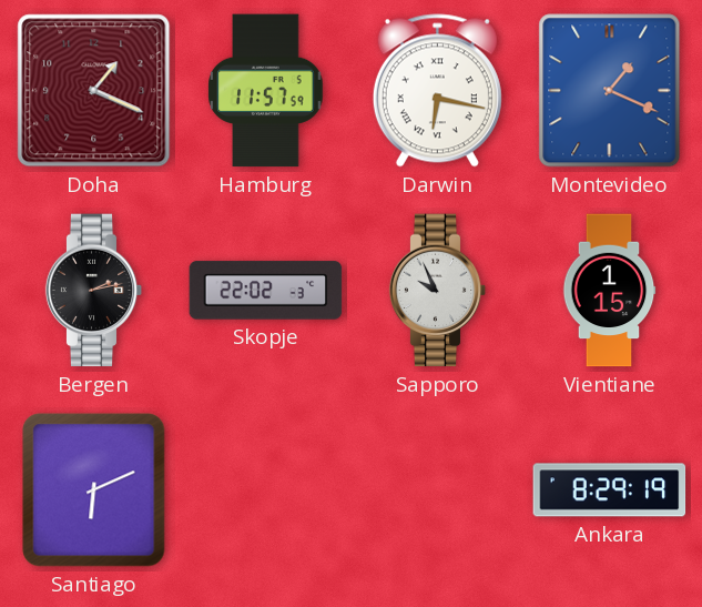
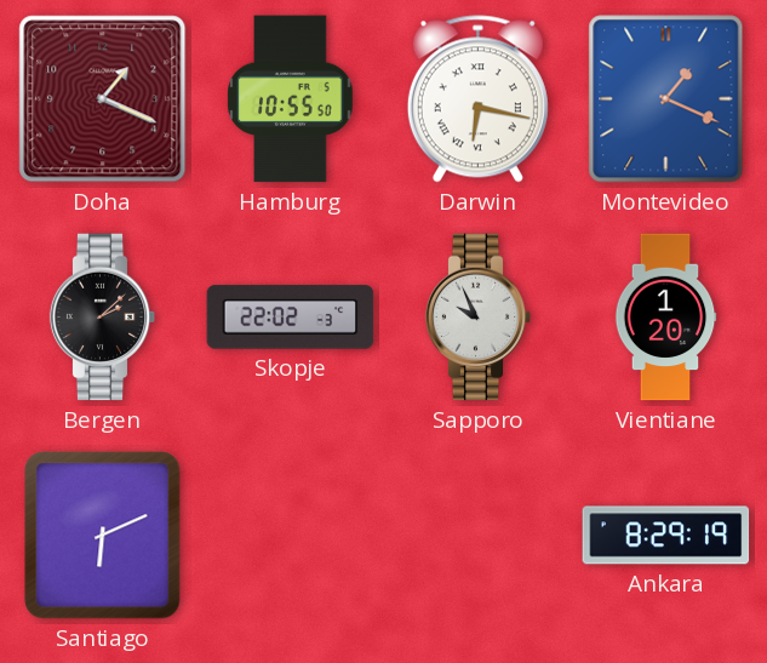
Hamburg: 11:57 -> 10:55 (291, 99)
Bergen: 2:13 -> 2:08 (103, 318)
Vientiane: 1:15 -> 1:20 (665, 318)
